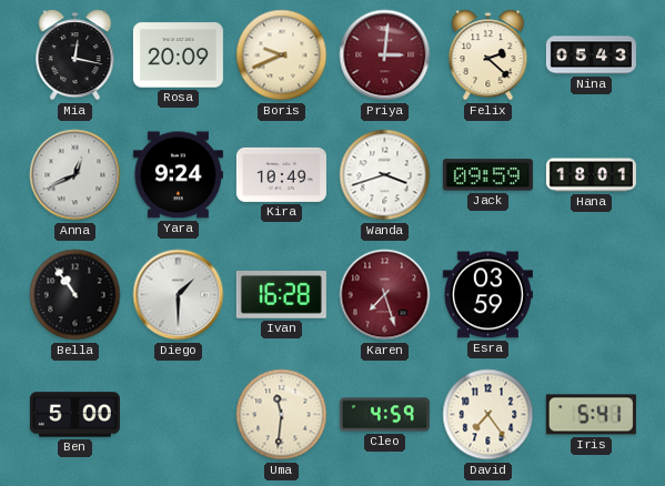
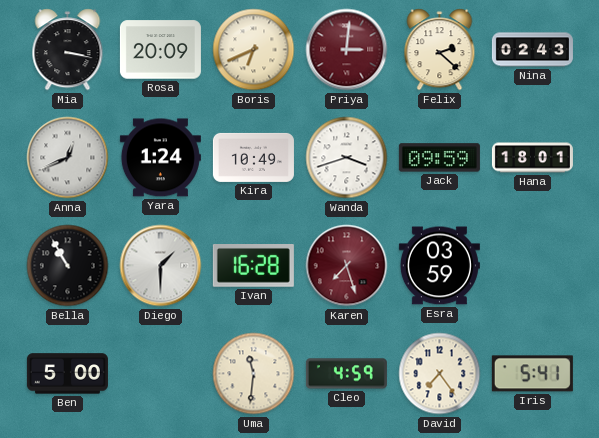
Mia: 12:17 -> 3:17 (68, 50)
Boris: 9:41 -> 6:41 (254, 50)
Nina: 05:43 -> 02:43 (532, 50)
Yara: 9:24 -> 1:24 (160, 158)
Bella: 10:54 -> 10:55 (68, 266)
